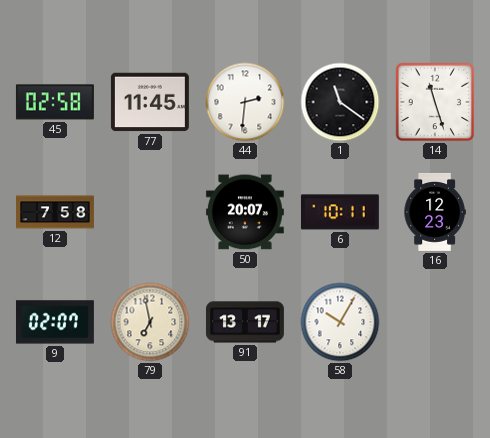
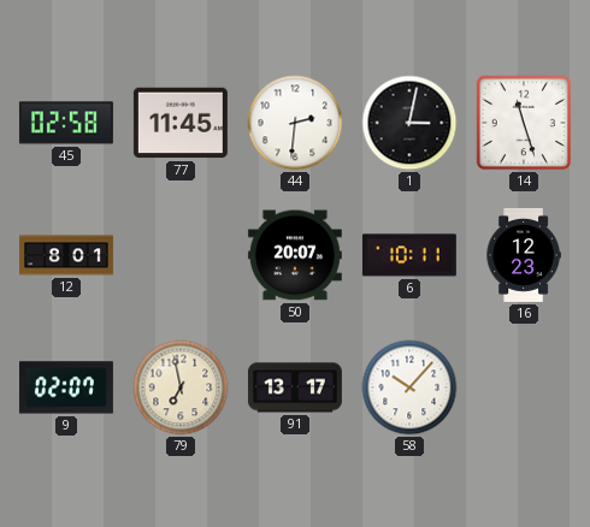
1: 11:21 -> 3:02 (409, 123)
12: 7:58 -> 8:01 (67, 255)
58: 10:05 -> 10:07 (409, 387)
